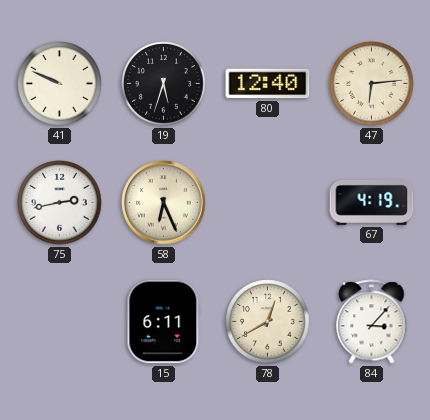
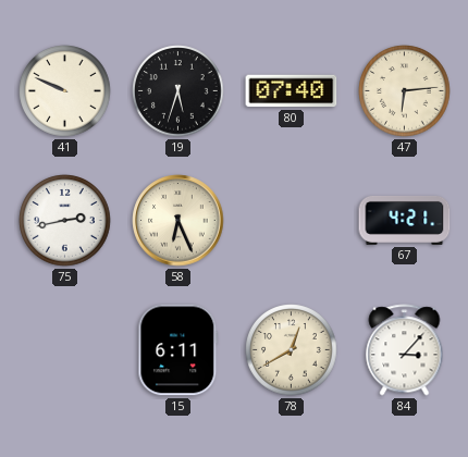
80: 12:40 -> 07:40 (292, 91)
67: 4:19 -> 4:21 (405, 220)
